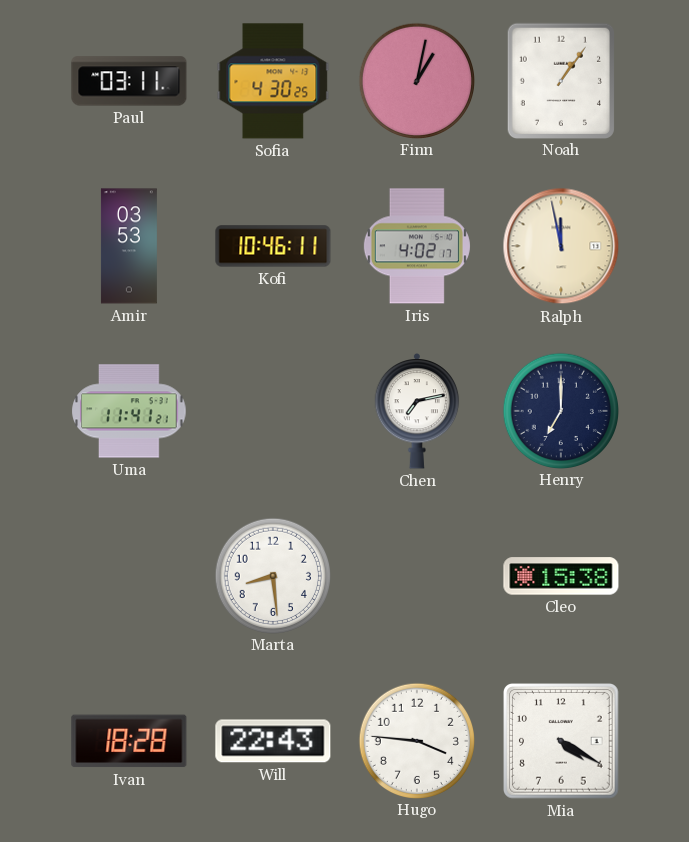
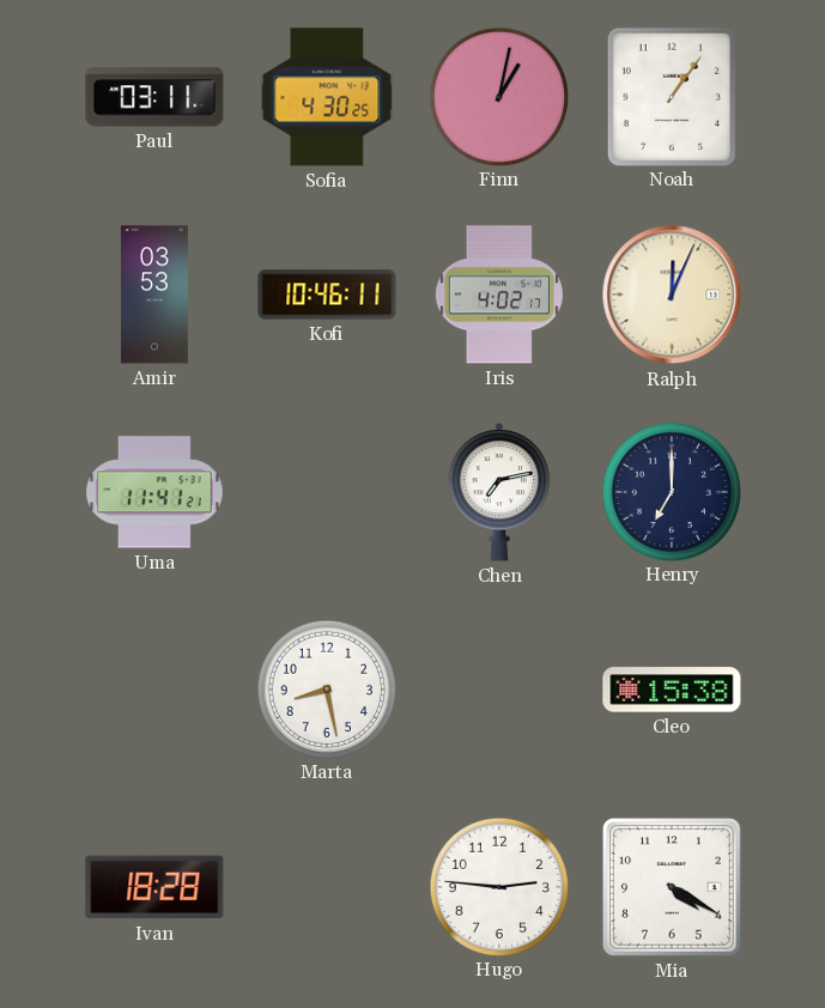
Ralph: 11:58 -> 12:04 (672, 294)
Marta: 8:29 -> 8:28 (326, 688)
Will: 22:43 -> none (273, 741)
Hugo: 3:46 -> 2:46 (498, 886)
